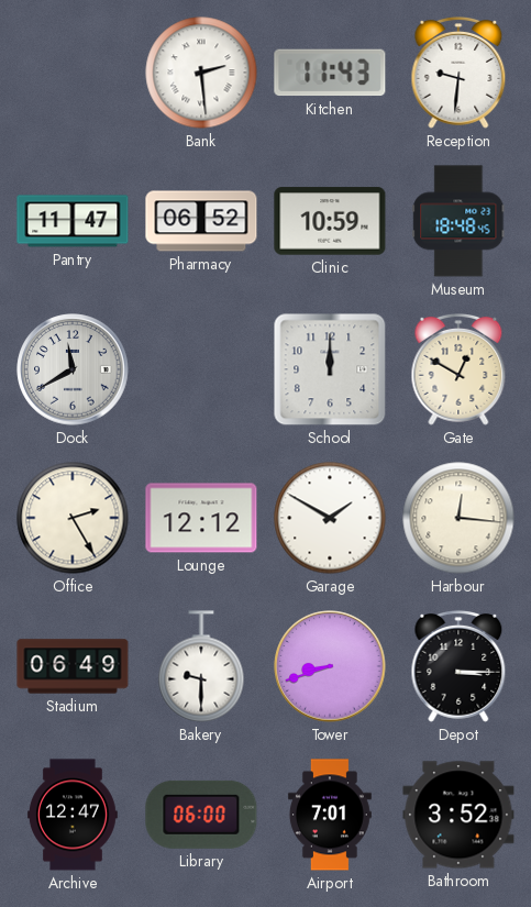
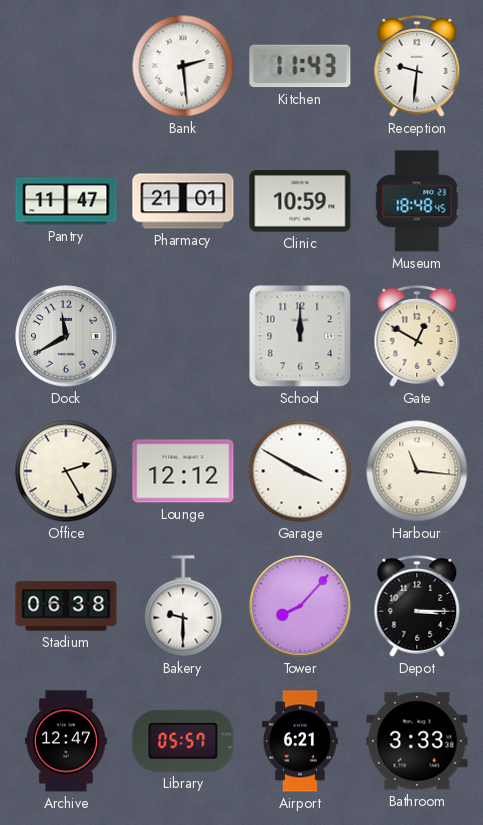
Pharmacy: 06:52 -> 21:01 (183, 201)
Garage: 1:50 -> 3:50 (300, 471)
Harbour: 12:16 -> 11:16 (417, 471)
Stadium: 06:49 -> 06:38 (66, 606)
Tower: 8:42 -> 8:07 (300, 606)
Library: 06:00 -> 05:57 (183, 741)
Airport: 7:01 -> 6:21 (300, 741)
Bathroom: 3:52 -> 3:33 (417, 741)
